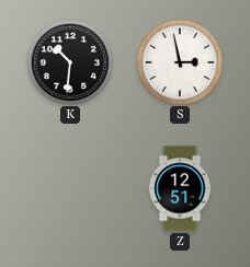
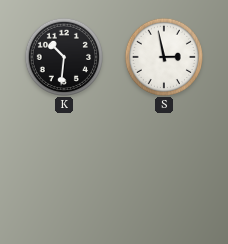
Z: 12:51 -> none (180, 188)
